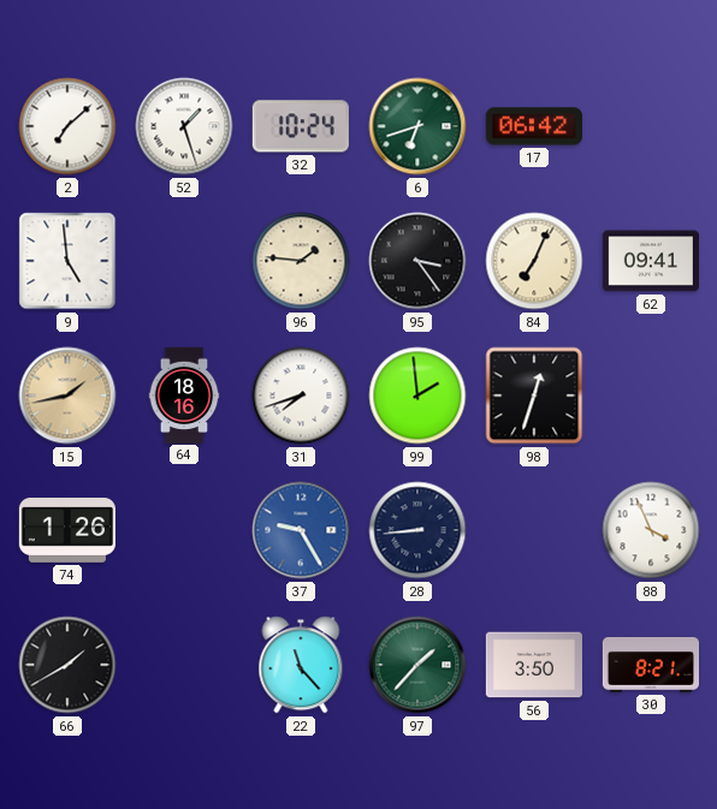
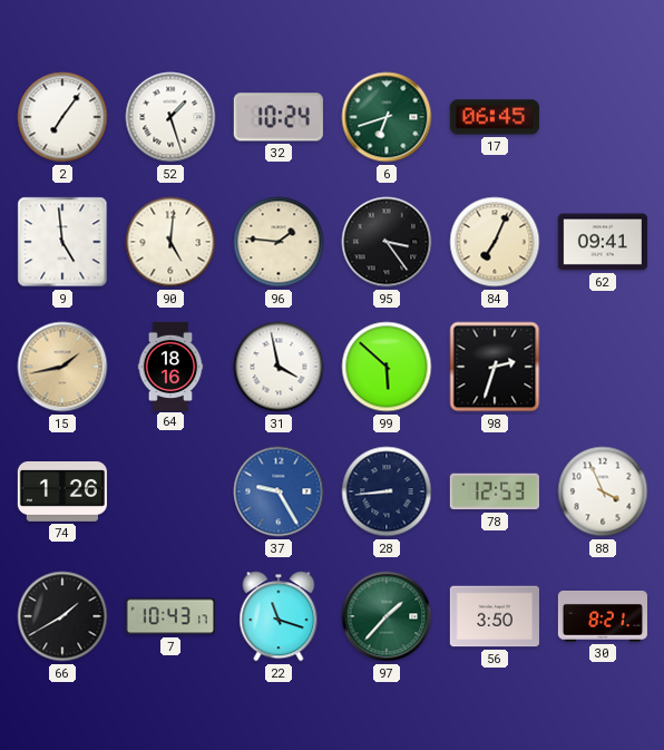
2: 7:08 -> 7:06 (62, 117)
17: 06:42 -> 06:45 (495, 117)
90: none -> 5:01 (170, 242)
31: 7:42 -> 3:58 (279, 367)
99: 1:59 -> 5:52 (387, 367)
98: 12:33 -> 2:33 (495, 367)
78: none -> 12:53 (495, 491)
7: none -> 10:43 (170, 616)
22: 11:23 -> 11:18 (279, 616)
